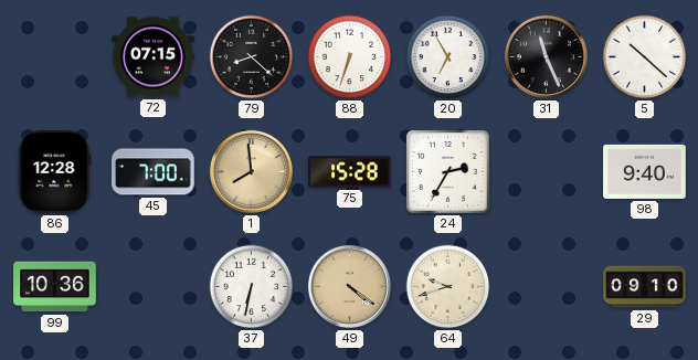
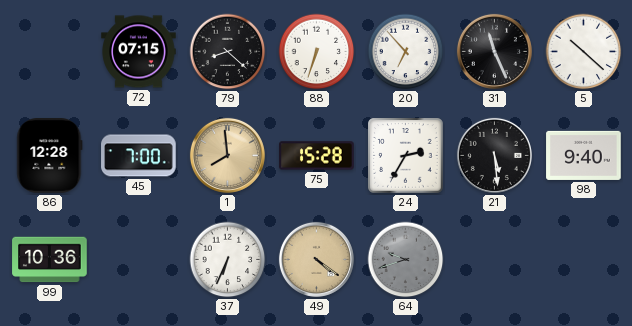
20: 6:55 -> 6:53 (406, 52)
21: none -> 5:29 (494, 155)
37: 6:32 -> 6:34 (228, 260)
64 dial: cream -> grey (406, 260)
29: 09:10 -> none (645, 287)
